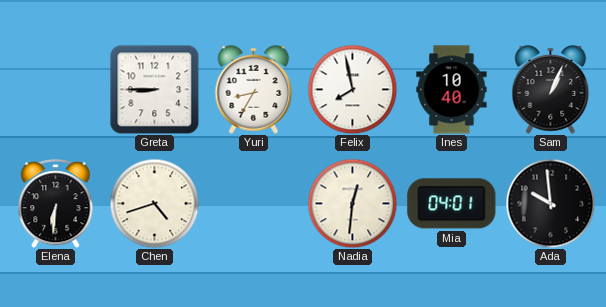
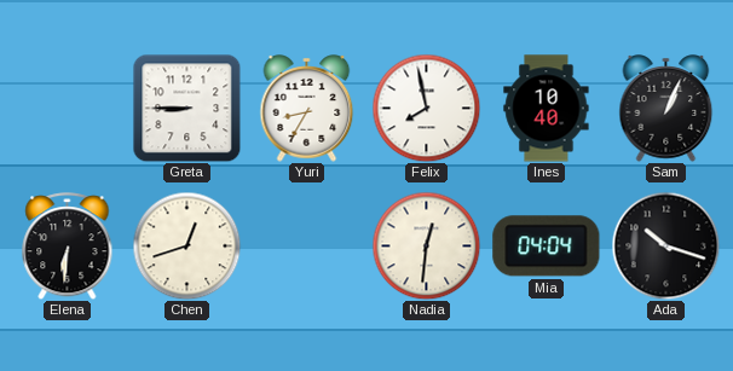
Chen: 4:42 -> 12:42 (186, 245)
Mia: 04:01 -> 04:04 (547, 247)
Ada: 9:59 -> 10:18 (665, 245)
